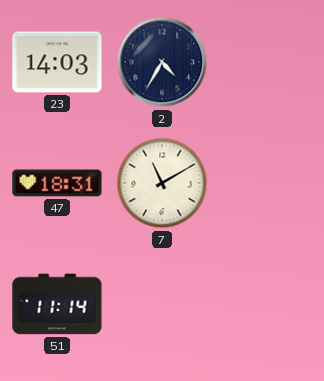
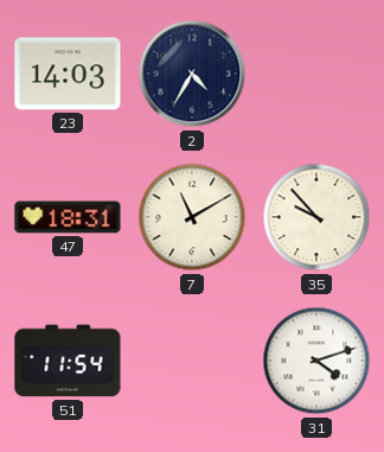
35: none -> 9:53 (316, 217)
51: 11:14 -> 11:54 (68, 361)
31: none -> 4:12 (316, 361)
